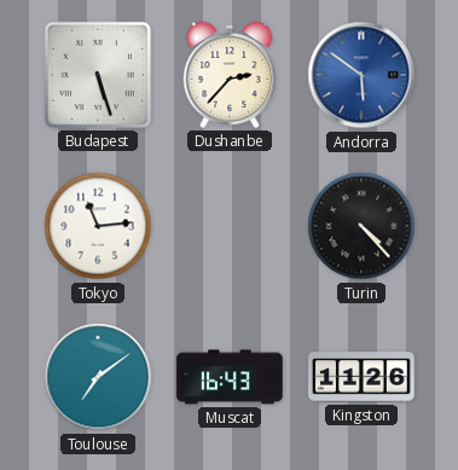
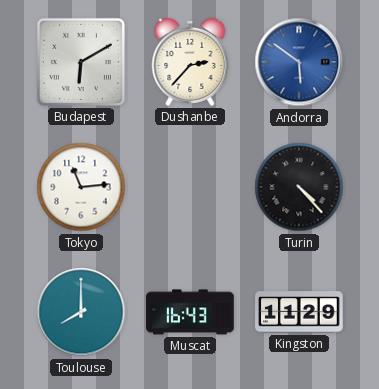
Budapest: 5:27 -> 6:10 (81, 62)
Toulouse: 7:09 -> 8:00 (81, 312)
Kingston: 11:26 -> 11:29 (299, 312)
